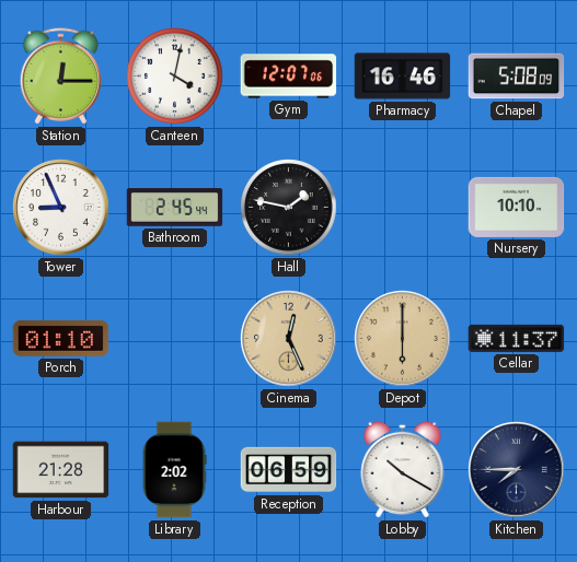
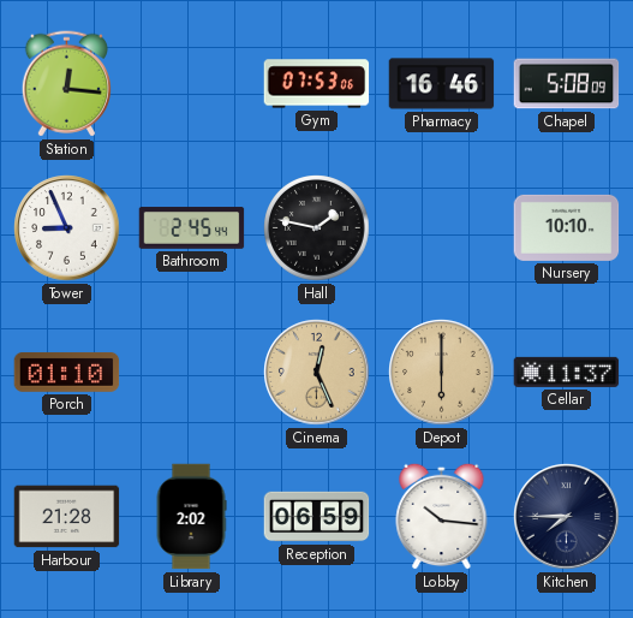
Station: 12:15 -> 12:16 (66, 84)
Canteen: 4:02 -> none (175, 77)
Gym: 12:07 -> 07:53 (317, 84)
Lobby: 10:20 -> 10:16 (442, 516)
